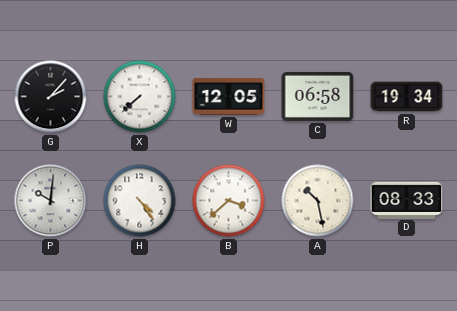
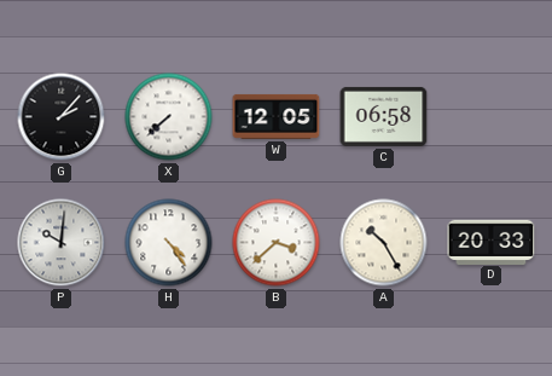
R: 19:34 -> none (407, 97)
A: 10:28 -> 10:25 (384, 243)
D: 08:33 -> 20:33 (492, 242)
